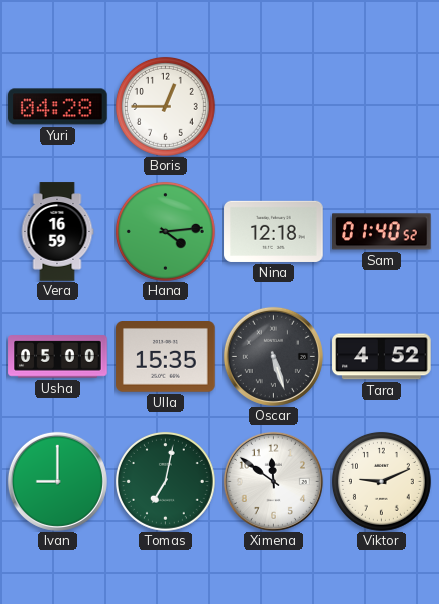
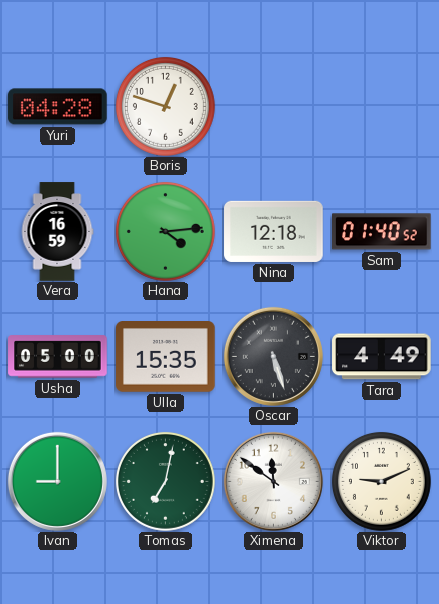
Boris: 12:45 -> 12:48 (165, 106)
Tara: 4:52 -> 4:49 (382, 357)
